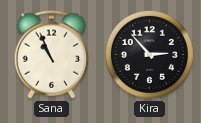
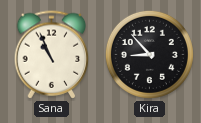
Kira: 2:53 -> 8:53 (149, 54)
